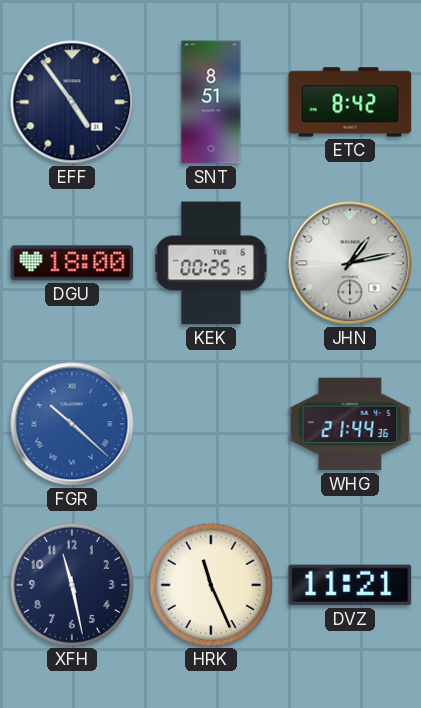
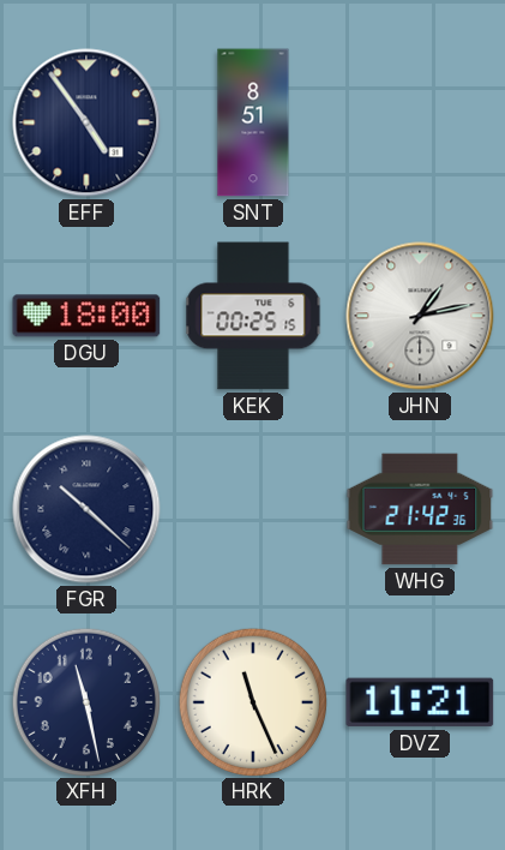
ETC: 8:42 -> none (350, 102)
FGR dial: blue -> navy (86, 509)
WHG: 21:44 -> 21:42 (420, 509)
